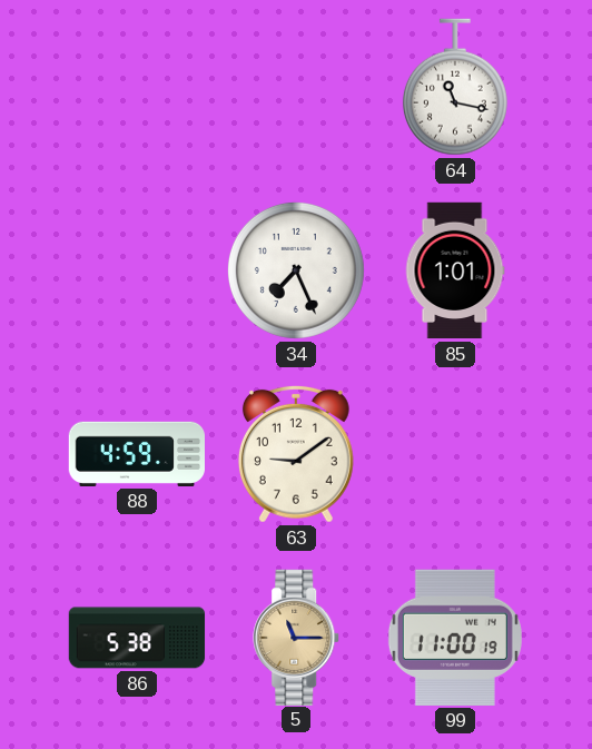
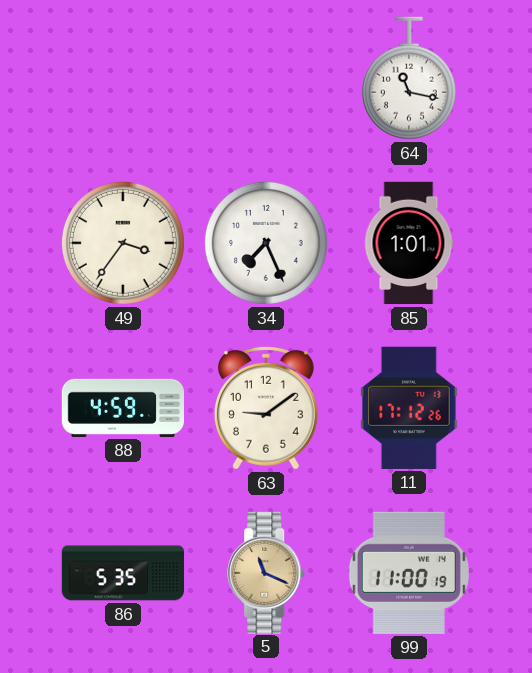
49: none -> 3:36 (123, 243)
11: none -> 17:12 (409, 408)
86: 5:38 -> 5:35 (123, 573)
5: 11:15 -> 11:19 (267, 572)
